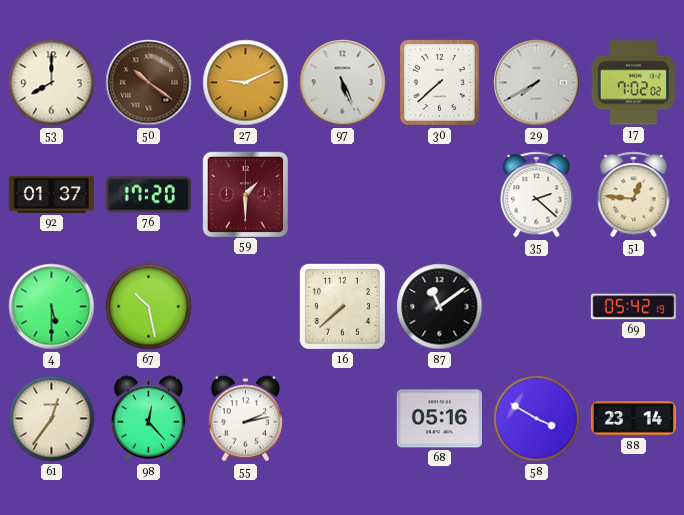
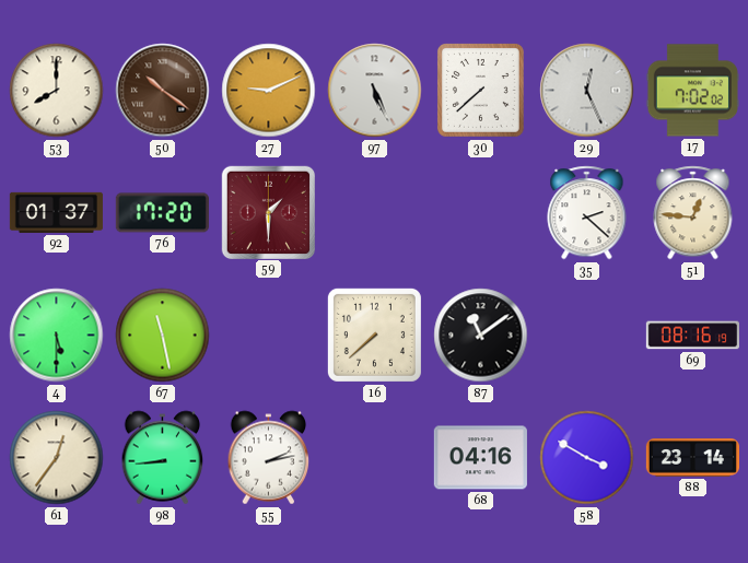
29: 7:40 -> 12:26 (587, 91)
67: 10:28 -> 11:28 (163, 336)
69: 05:42 -> 08:16 (692, 336)
98: 12:23 -> 8:44 (163, 458)
68: 05:16 -> 04:16 (480, 458)
